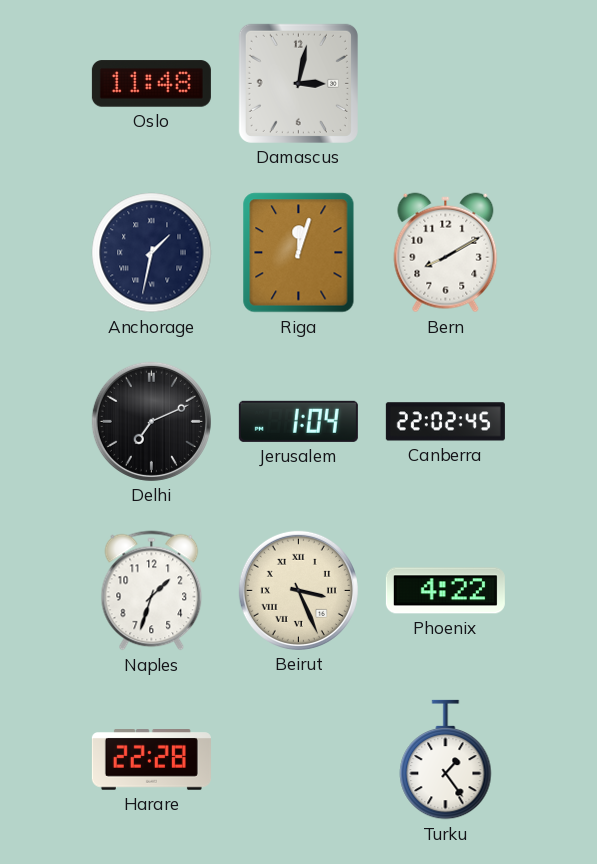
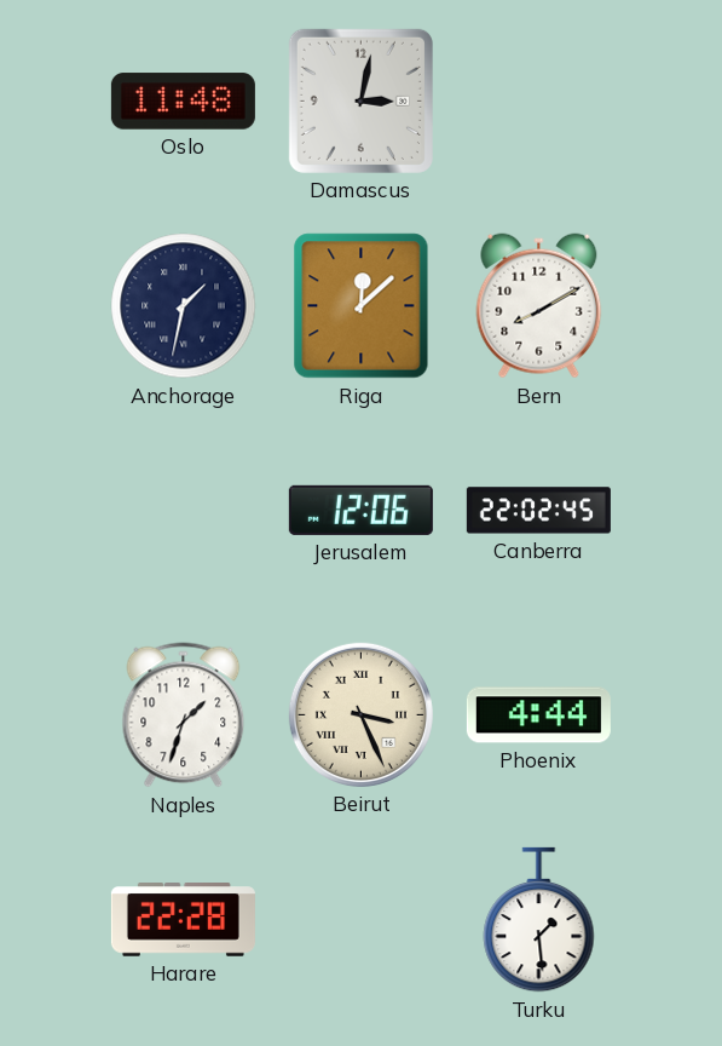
Riga: 12:03 -> 12:08 (362, 306)
Delhi: 7:11 -> none (151, 421)
Jerusalem: 1:04 -> 12:06 (360, 510)
Phoenix: 4:22 -> 4:44 (538, 715)
Turku: 1:24 -> 1:29 (539, 920)
